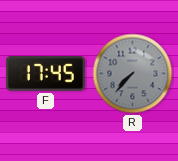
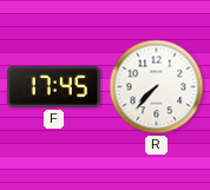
R dial: grey -> white (157, 87)
